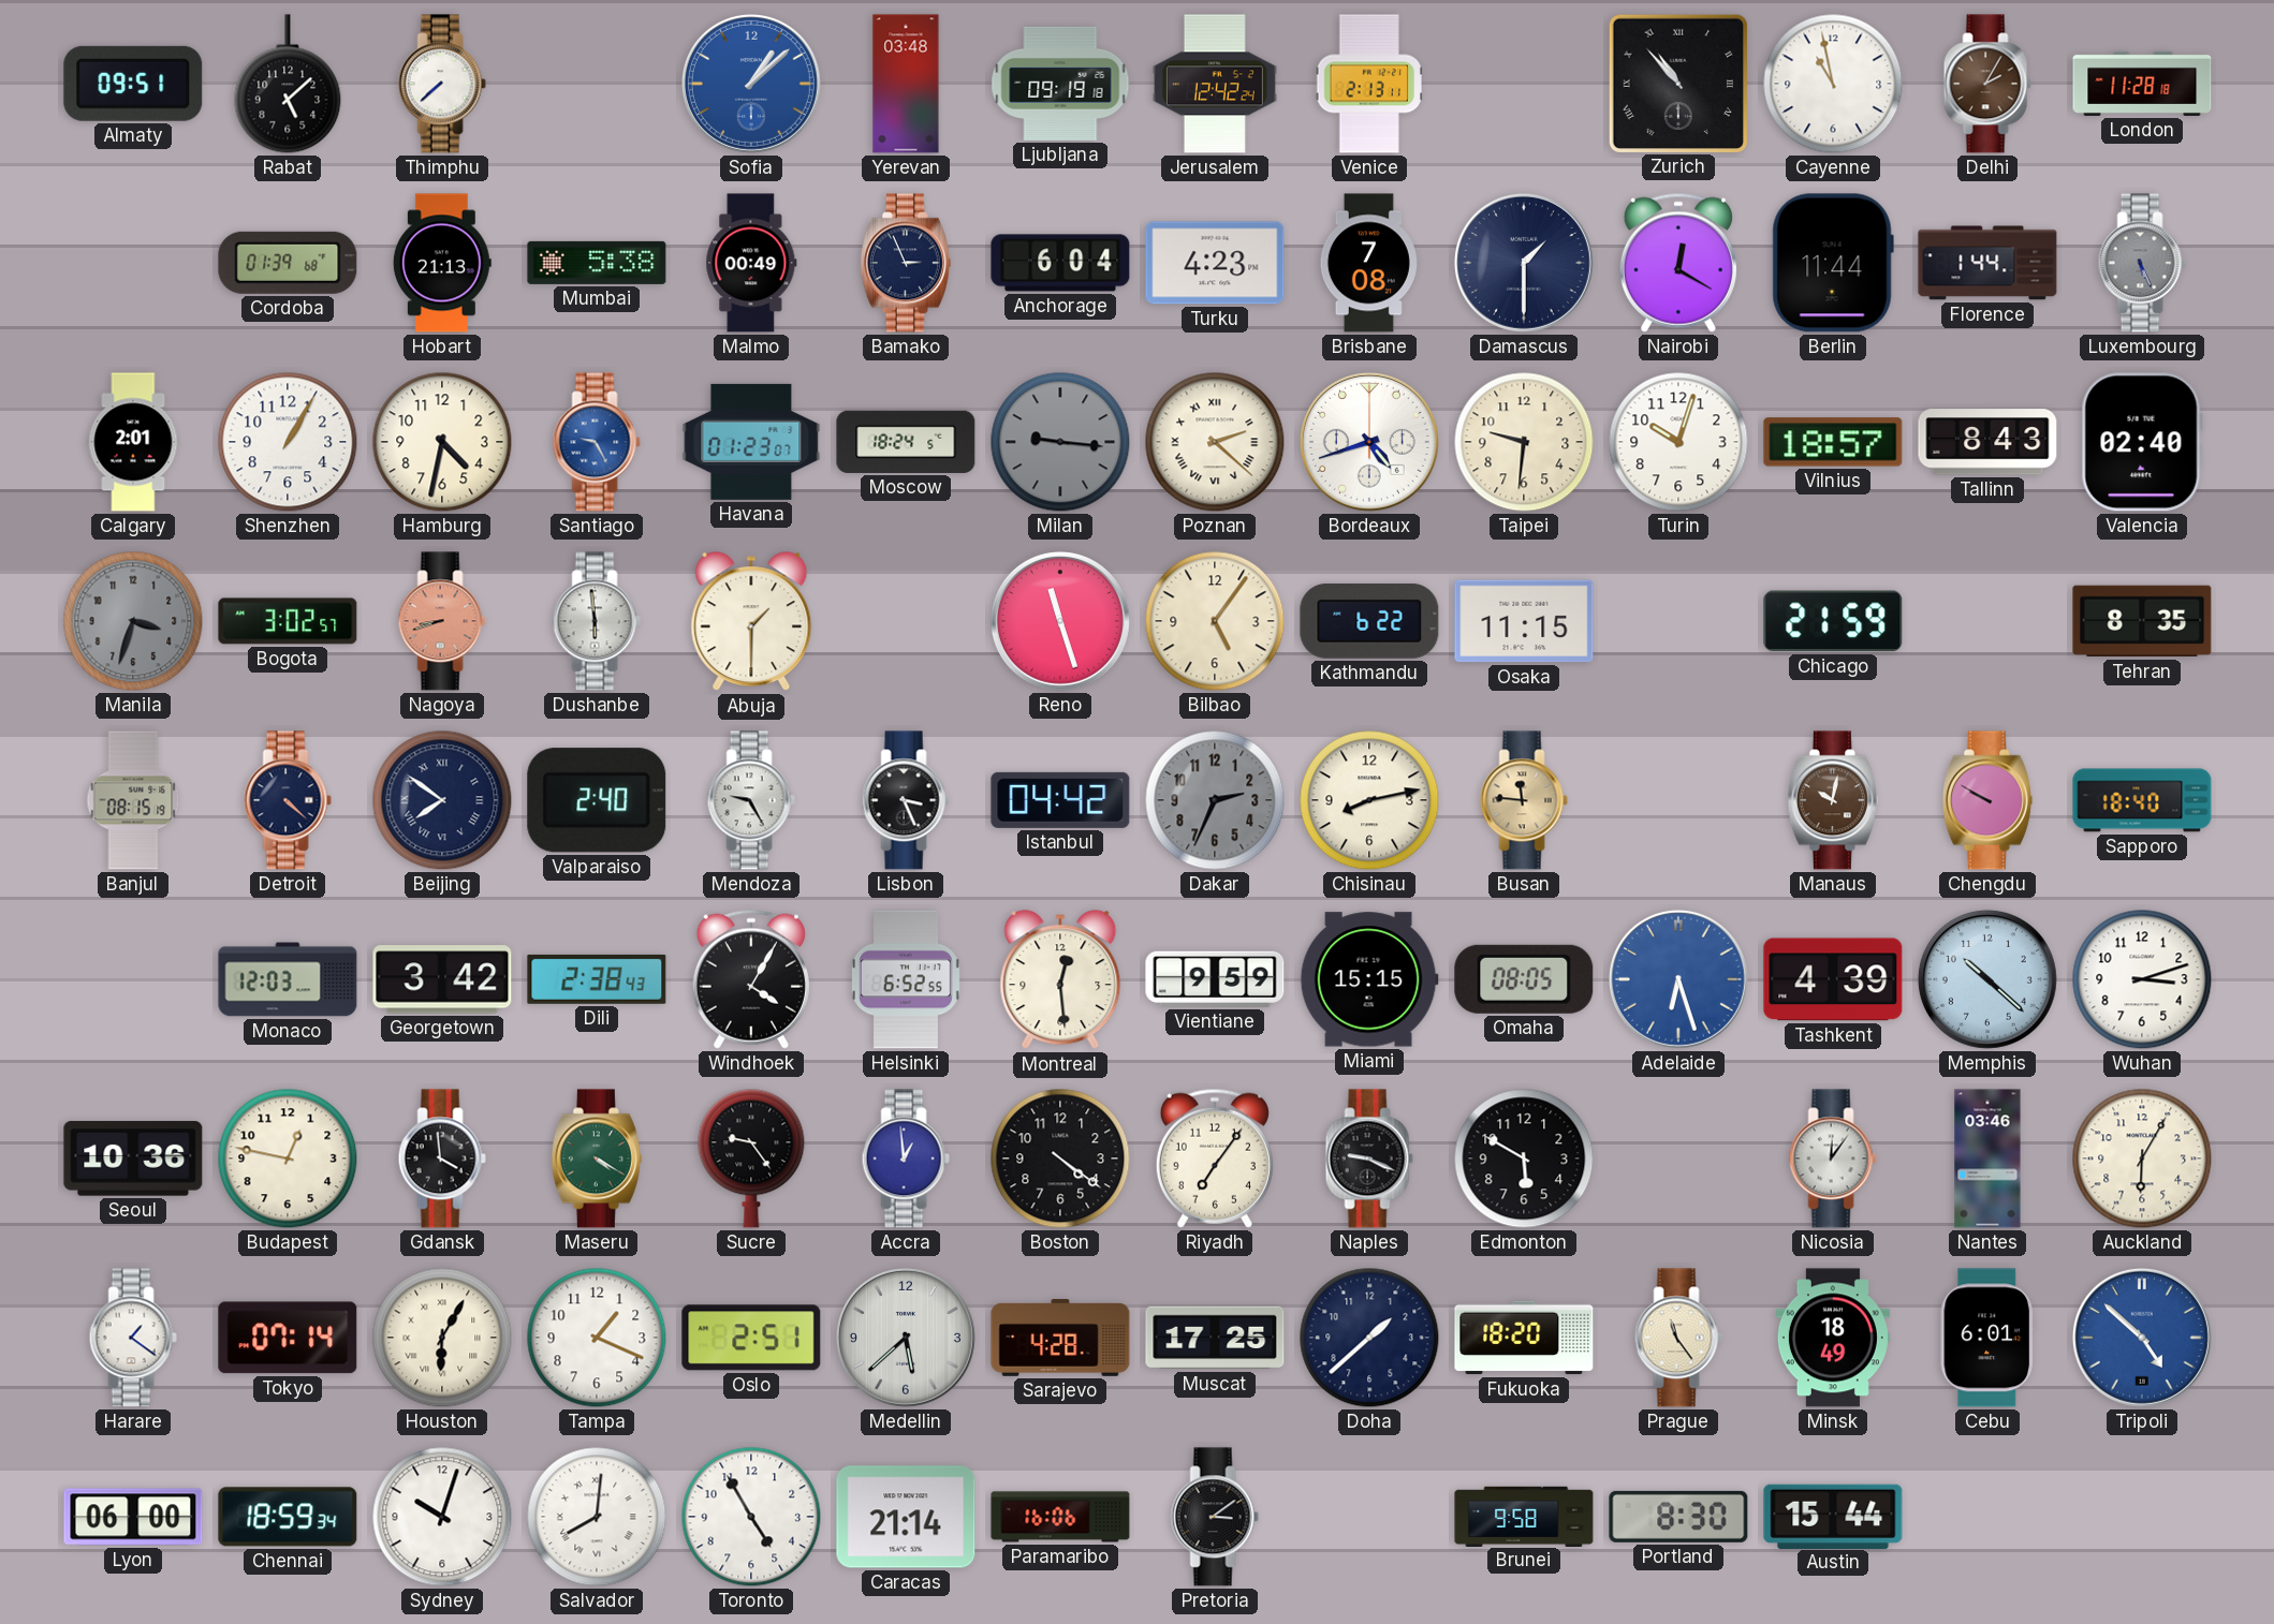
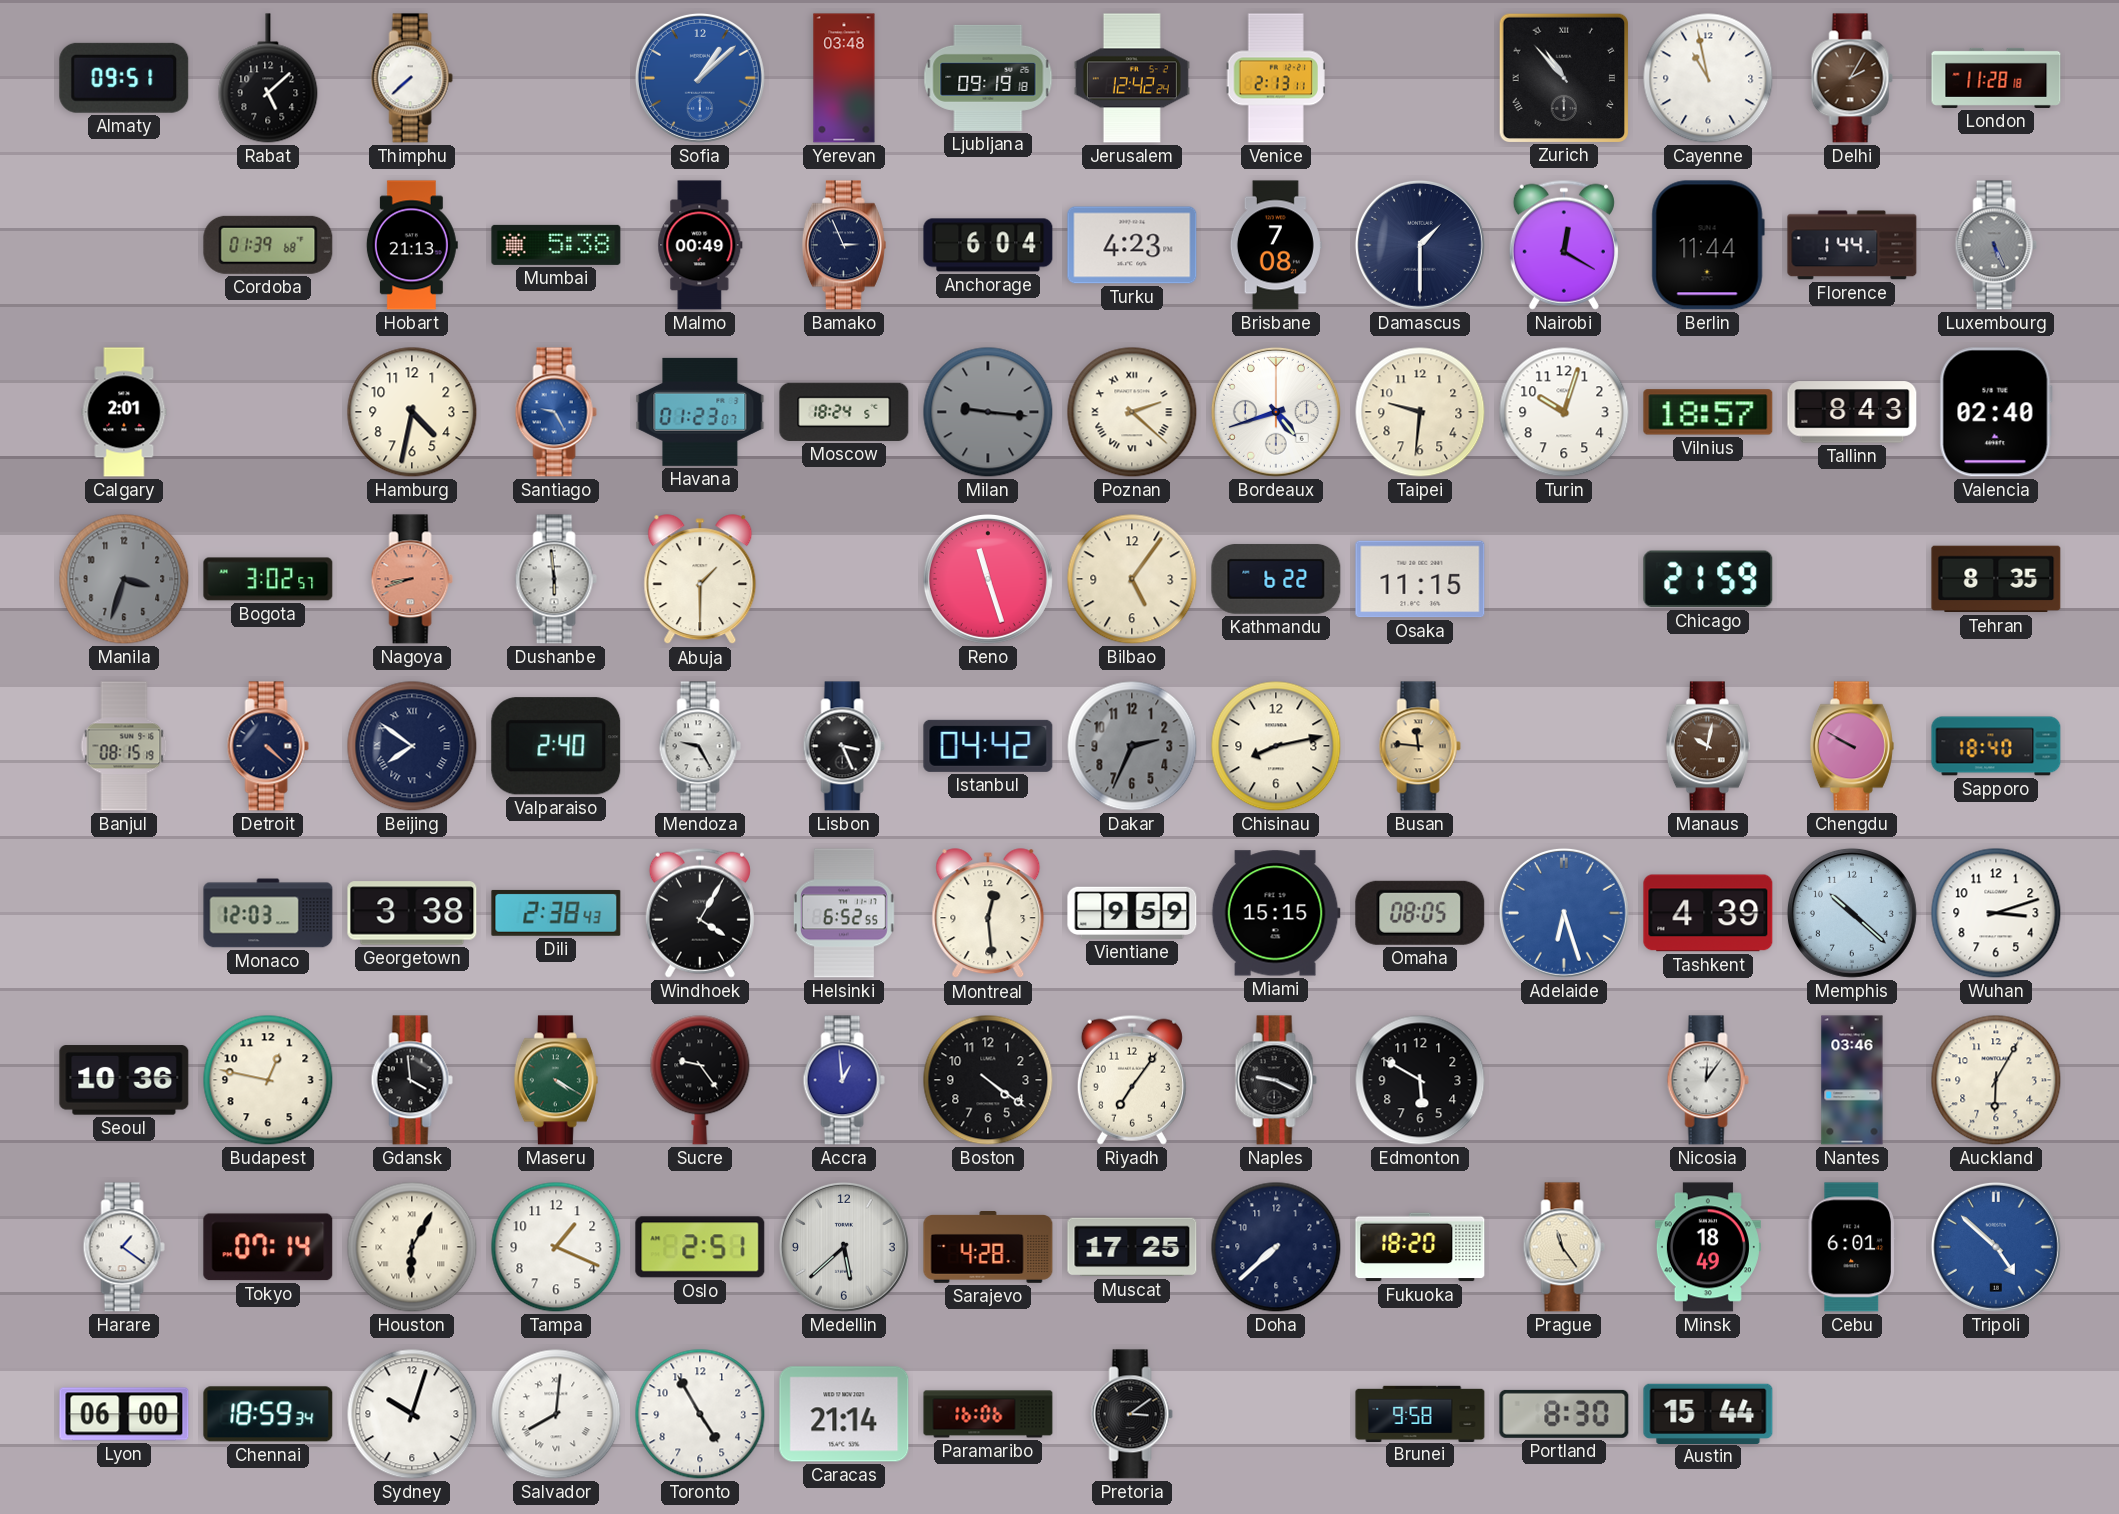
Shenzhen: 1:05 -> none (288, 442)
Georgetown: 3:42 -> 3:38 (412, 913)
Doha: 1:38 -> 7:38 (1276, 1247)
